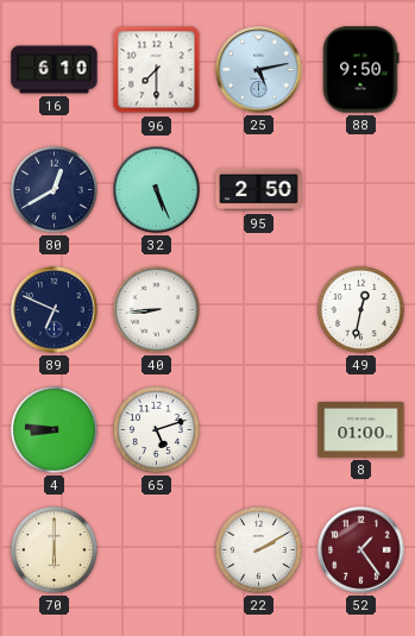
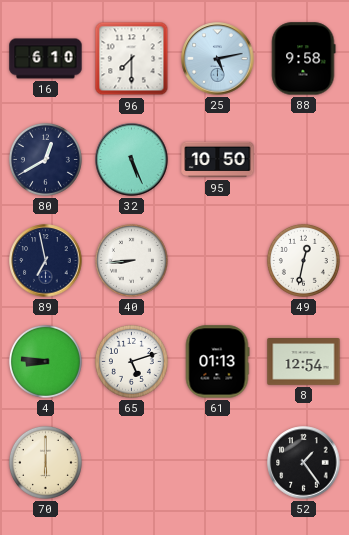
88: 9:50 -> 9:58 (303, 59)
95: 2:50 -> 10:50 (218, 160)
89: 6:49 -> 6:58 (46, 261)
61: none -> 01:13 (217, 362)
8: 01:00 -> 12:54 (304, 362)
22: 2:10 -> none (258, 549)
52 dial: burgundy -> black (304, 463)
